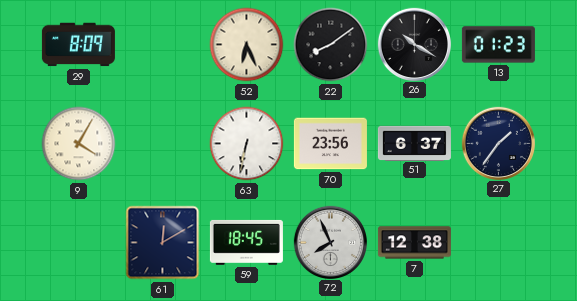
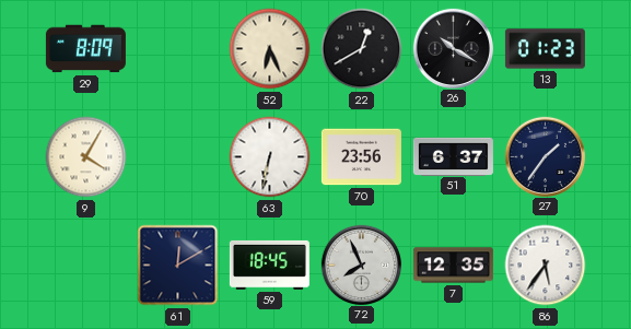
22: 8:09 -> 12:40 (362, 49)
7: 12:38 -> 12:35 (453, 266)
86: none -> 5:36 (546, 266)
